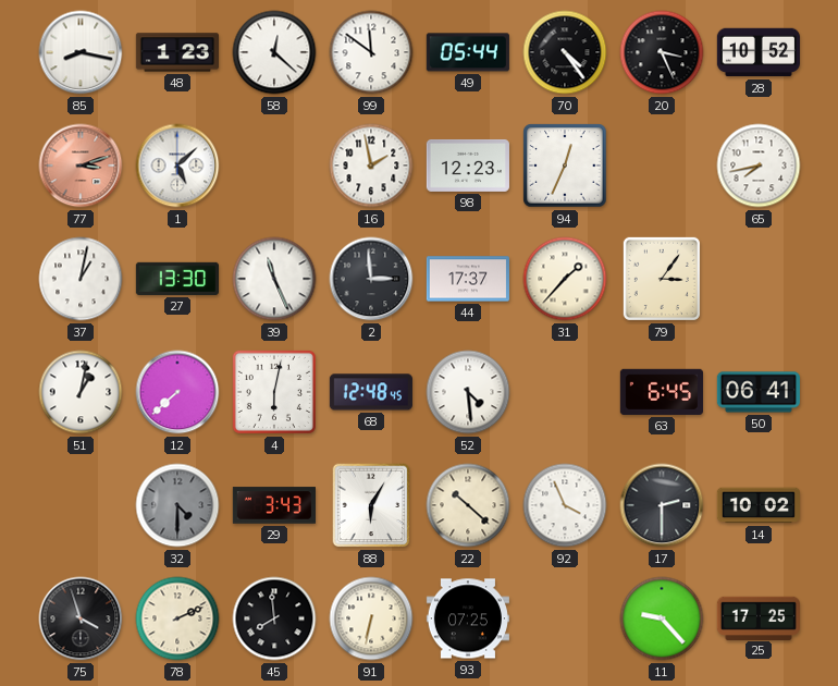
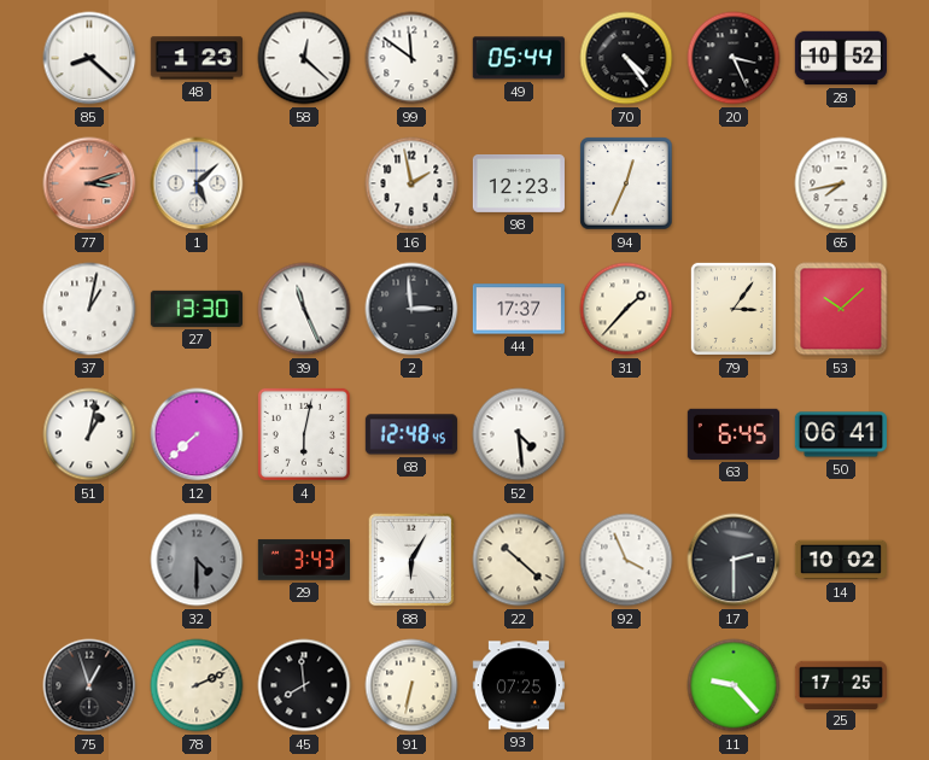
85: 8:17 -> 8:22 (89, 58)
53: none -> 10:08 (841, 309)
75: 3:57 -> 12:57 (89, 685)
